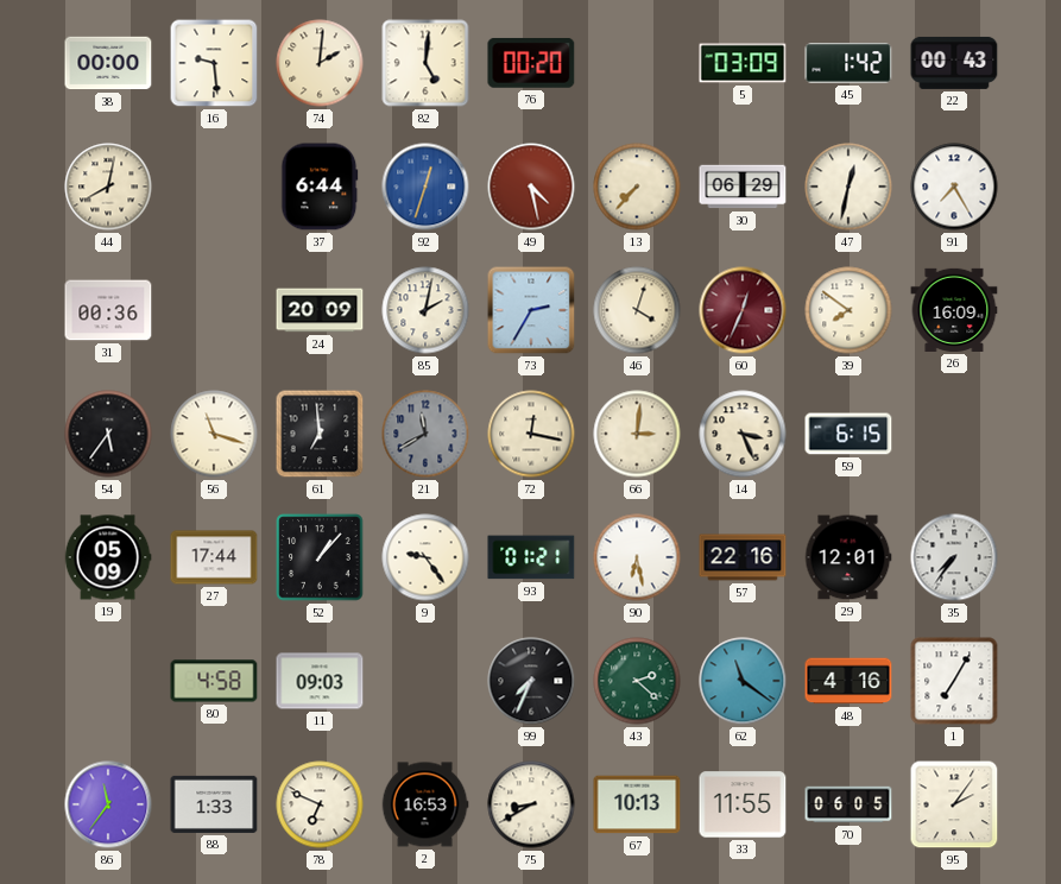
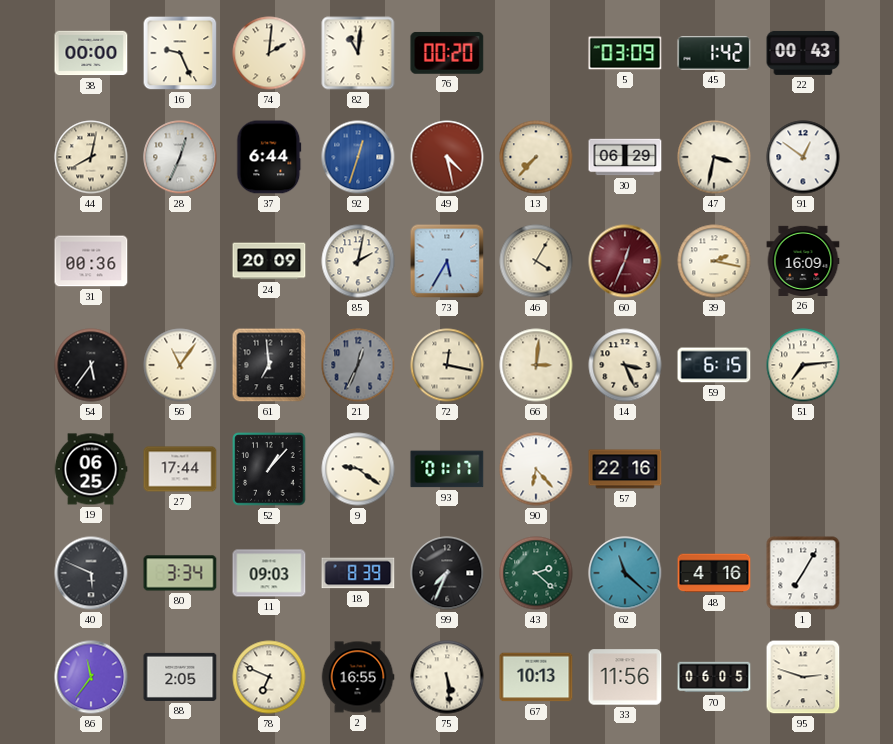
16: 9:29 -> 9:26 (180, 53)
82: 5:01 -> 11:01 (358, 53)
28: none -> 12:34 (180, 157)
47: 12:32 -> 3:32 (714, 157)
91: 7:25 -> 12:51 (803, 157)
73: 2:35 -> 5:35 (447, 261)
46: 4:03 -> 4:05 (536, 261)
39: 7:51 -> 2:17 (714, 261)
56: 11:18 -> 11:06 (180, 365)
21: 11:40 -> 12:34 (358, 365)
51: none -> 7:14 (803, 365)
19: 05:09 -> 06:25 (91, 469)
9: 9:24 -> 9:21 (358, 469)
93: 01:21 -> 01:17 (447, 469)
90: 6:28 -> 6:23 (536, 469)
29: 12:01 -> none (848, 557)
35: 7:36 -> none (954, 557)
40: none -> 5:49 (91, 573)
80: 4:58 -> 3:34 (180, 573)
18: none -> 8:39 (358, 573)
62: 11:21 -> 11:22 (625, 573)
88: 1:33 -> 2:05 (180, 677)
2: 16:53 -> 16:55 (358, 677)
75: 8:40 -> 5:29 (447, 677)
33: 11:55 -> 11:56 (625, 677)
95: 2:06 -> 2:48 (803, 677)
